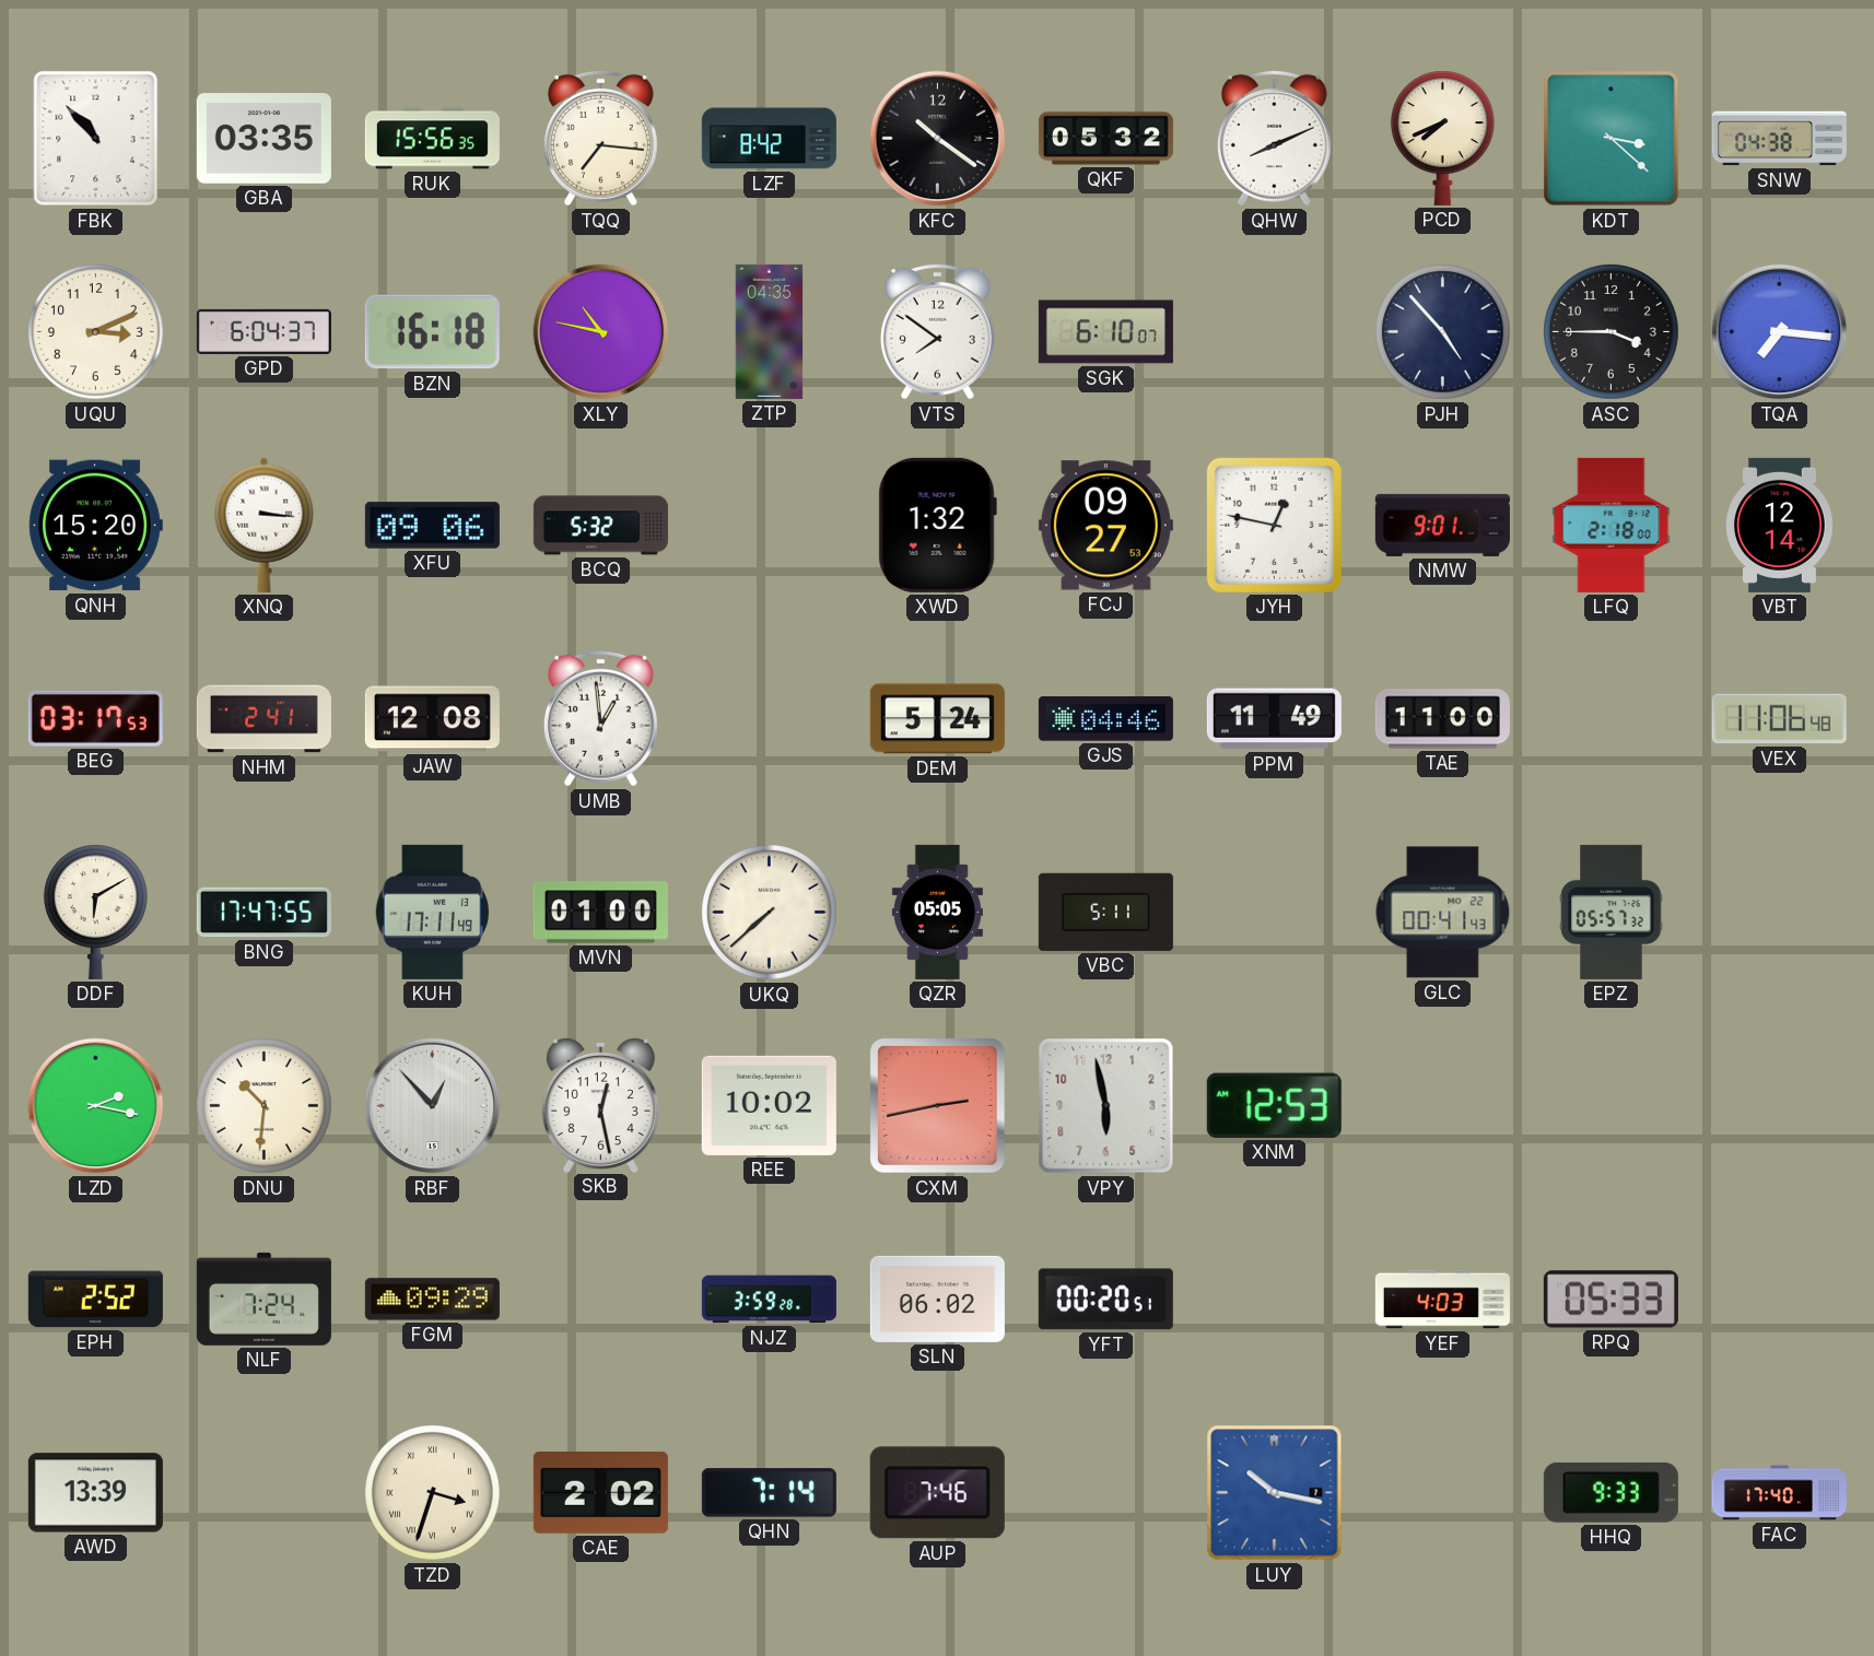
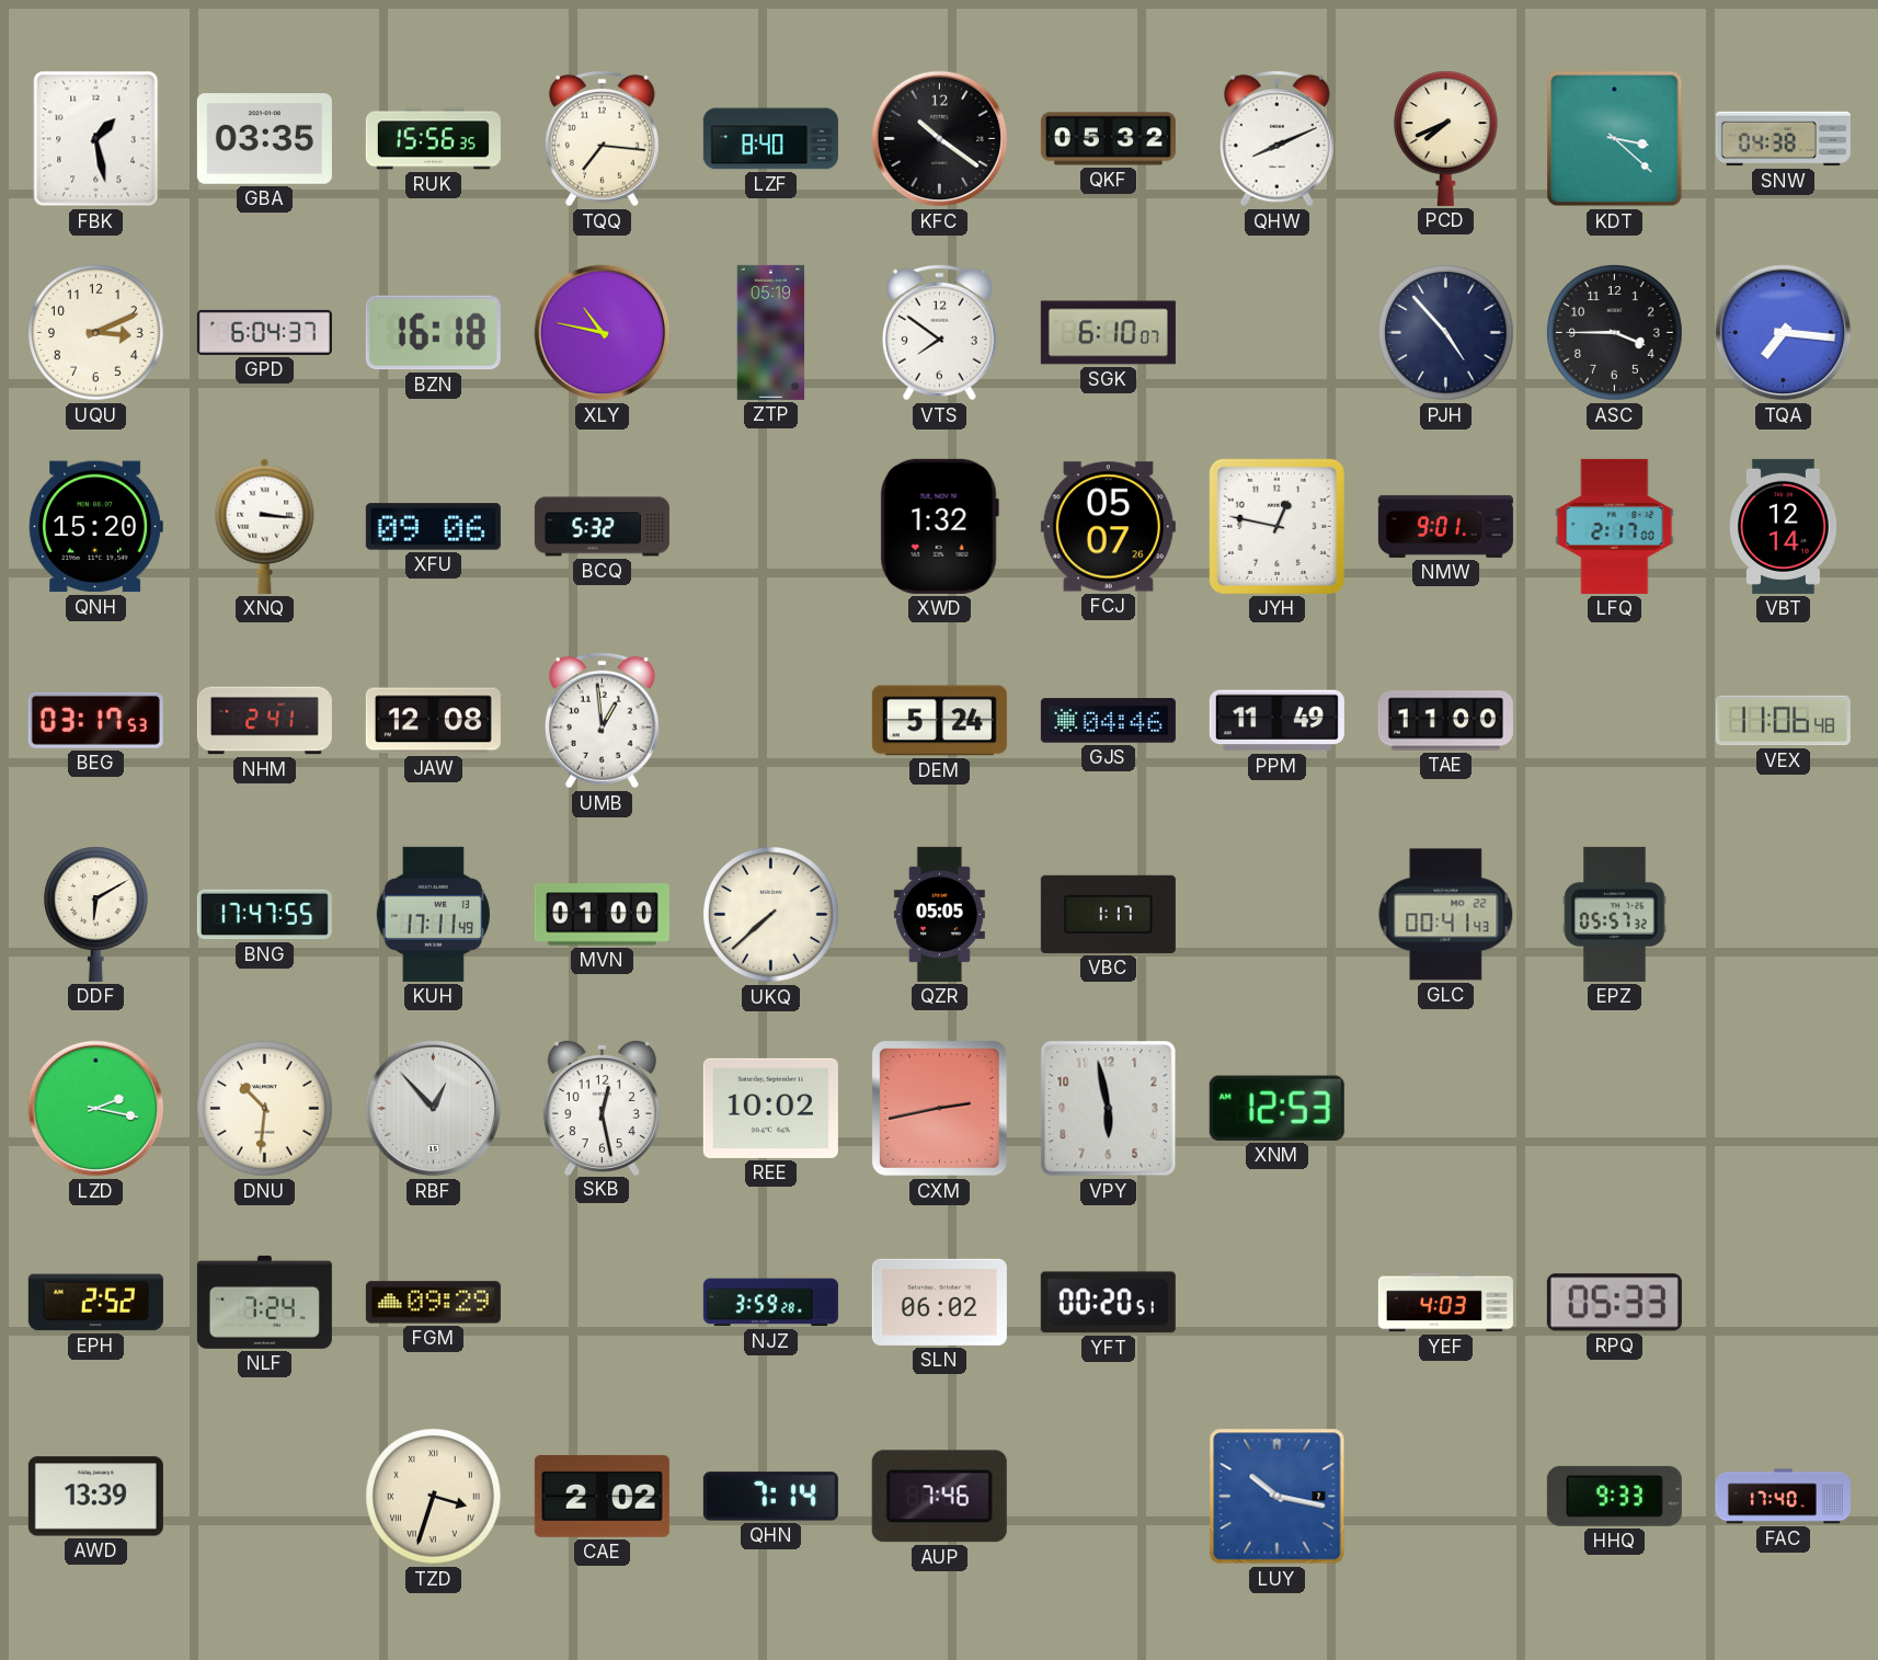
FBK: 10:53 -> 1:28 (96, 139)
LZF: 8:42 -> 8:40 (770, 139)
ZTP: 04:35 -> 05:19 (771, 332)
FCJ: 09:27 -> 05:07 (1108, 527)
LFQ: 2:18 -> 2:17 (1615, 526)
VBC: 5:11 -> 1:17 (1108, 914)
